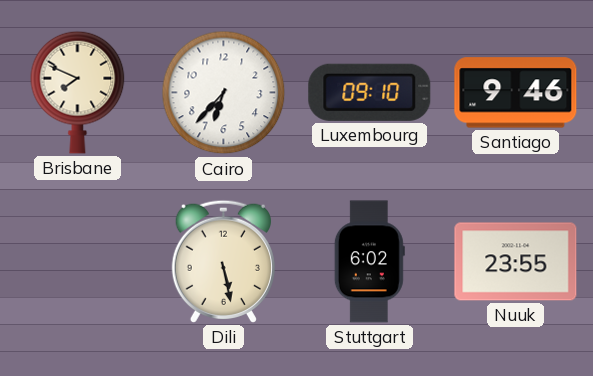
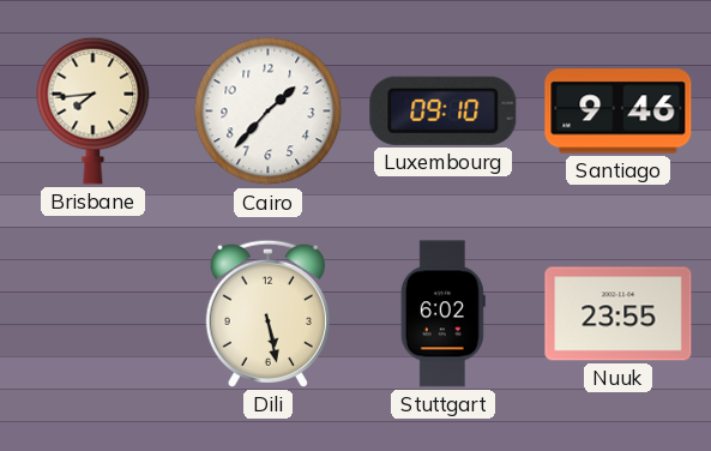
Brisbane: 7:49 -> 7:44 (94, 110)
Cairo: 6:37 -> 1:37 (269, 112)
